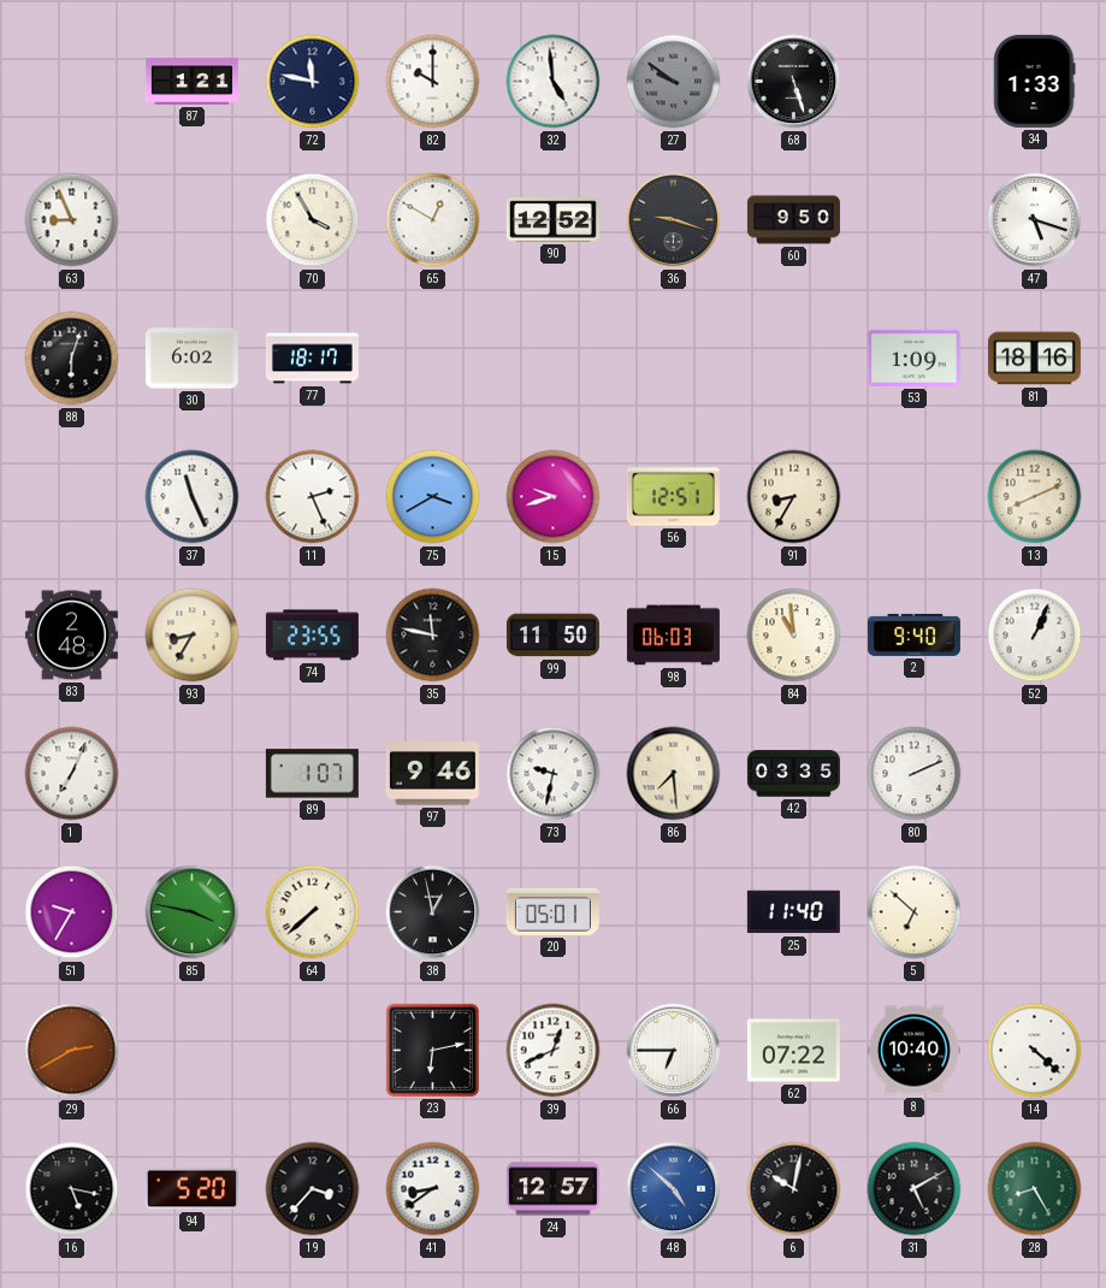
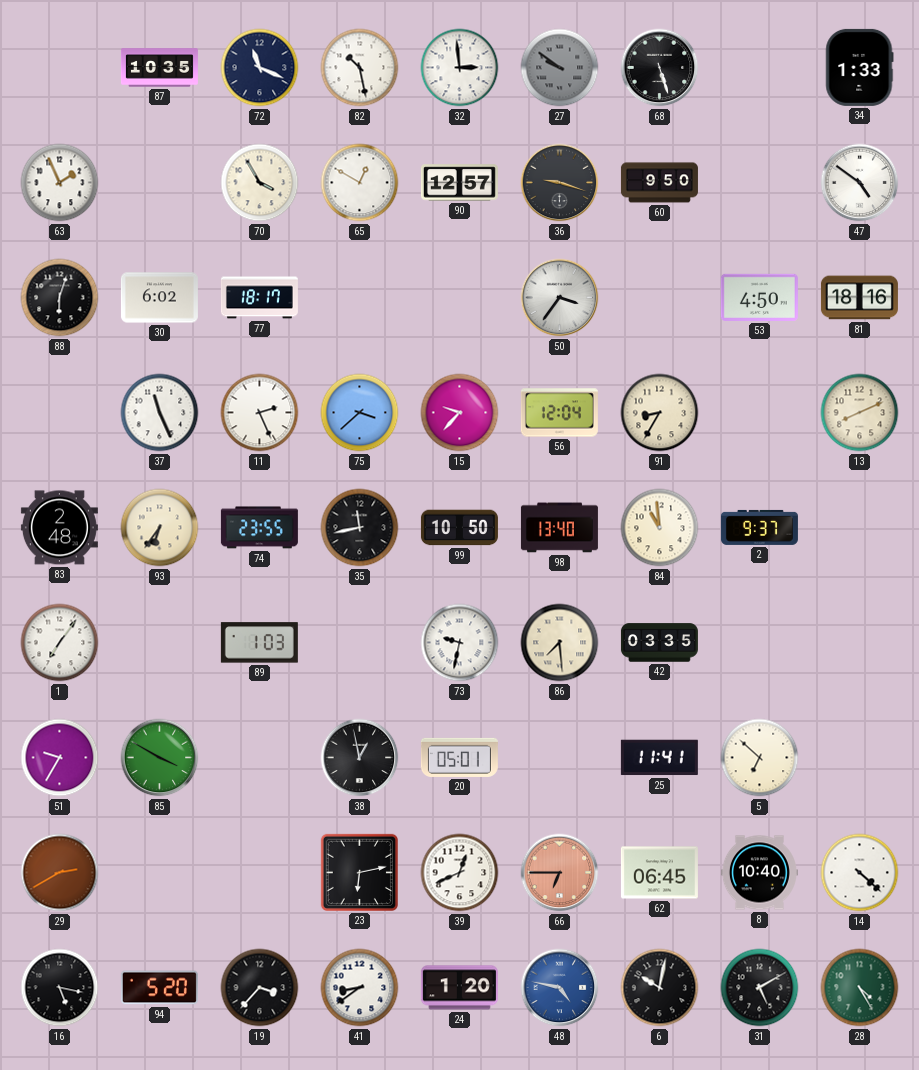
87: 1:21 -> 10:35 (159, 68)
72: 11:47 -> 11:19 (260, 68)
82: 10:00 -> 10:28 (360, 68)
32: 4:59 -> 2:59 (460, 68)
63: 8:56 -> 1:56 (60, 183)
90: 12:52 -> 12:57 (459, 183)
47: 5:18 -> 4:51 (860, 183)
50: none -> 3:36 (560, 298)
53: 1:09 -> 4:50 (759, 297)
75: 3:40 -> 3:38 (360, 413)
15: 9:42 -> 9:37 (460, 413)
56: 12:51 -> 12:04 (559, 413)
93: 8:35 -> 6:36 (160, 528)
35: 11:47 -> 11:43 (360, 528)
99: 11:50 -> 10:50 (459, 528)
98: 06:03 -> 13:40 (559, 528)
2: 9:40 -> 9:37 (759, 527)
52: 1:04 -> none (1035, 636)
1: 7:04 -> 7:06 (60, 643)
89: 1:07 -> 1:03 (259, 643)
97: 9:46 -> none (432, 774)
80: 2:11 -> none (915, 774)
85: 3:47 -> 3:50 (160, 758)
64: 7:38 -> none (313, 912)
25: 11:40 -> 11:41 (659, 758)
66 dial: white -> salmon (560, 873)
62: 07:22 -> 06:45 (659, 873)
24: 12:57 -> 1:20 (459, 988)
48: 4:52 -> 4:47 (560, 988)
28: 8:25 -> 4:25 (860, 988)
